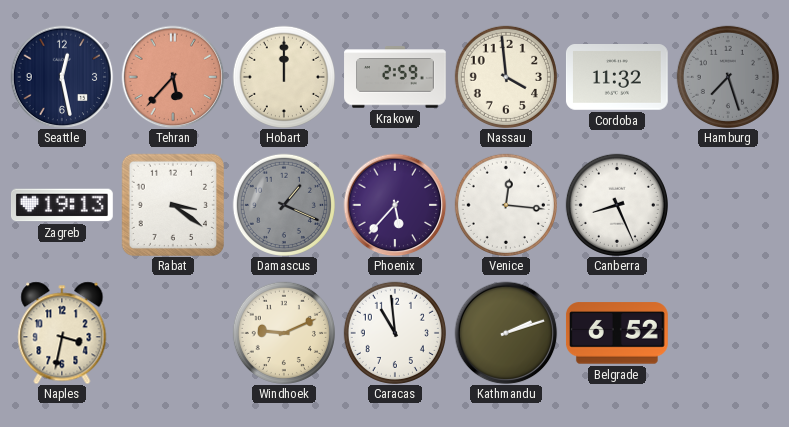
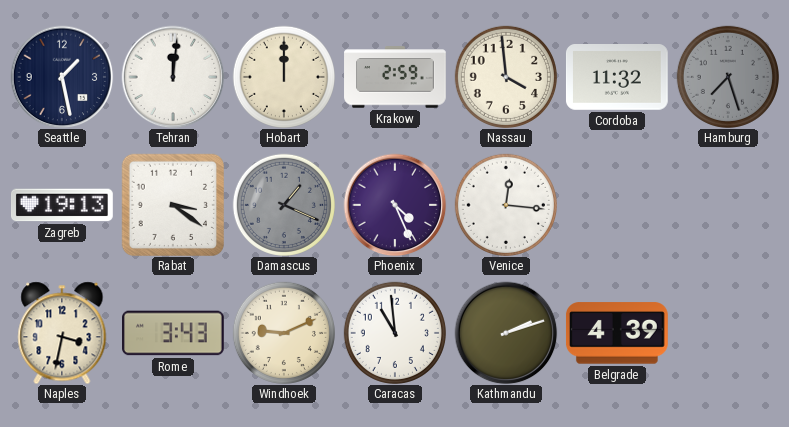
Seattle: 12:28 -> 1:28 (62, 77)
Tehran: 5:37 -> 12:01 (173, 77)
Tehran dial: salmon -> white (173, 77)
Phoenix: 5:37 -> 4:26 (395, 205)
Canberra: 8:26 -> none (617, 205)
Rome: none -> 3:43 (174, 333)
Belgrade: 6:52 -> 4:39 (617, 333)
